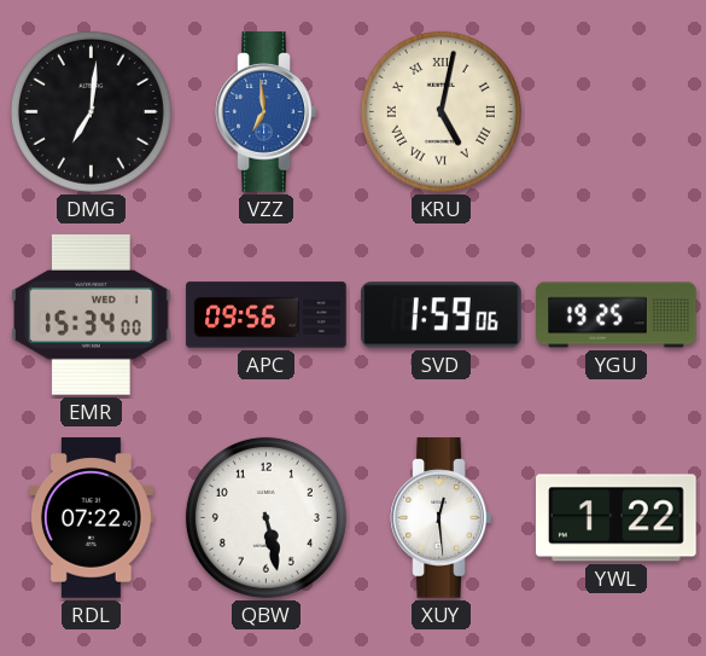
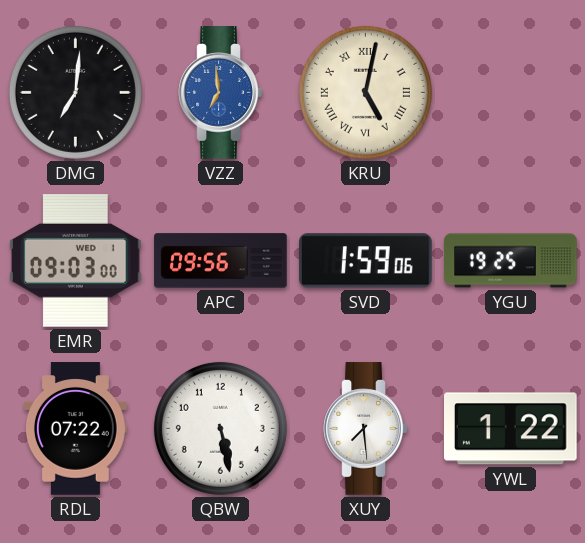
EMR: 15:34 -> 09:03 (76, 261)
XUY: 12:29 -> 7:29 (366, 429)
